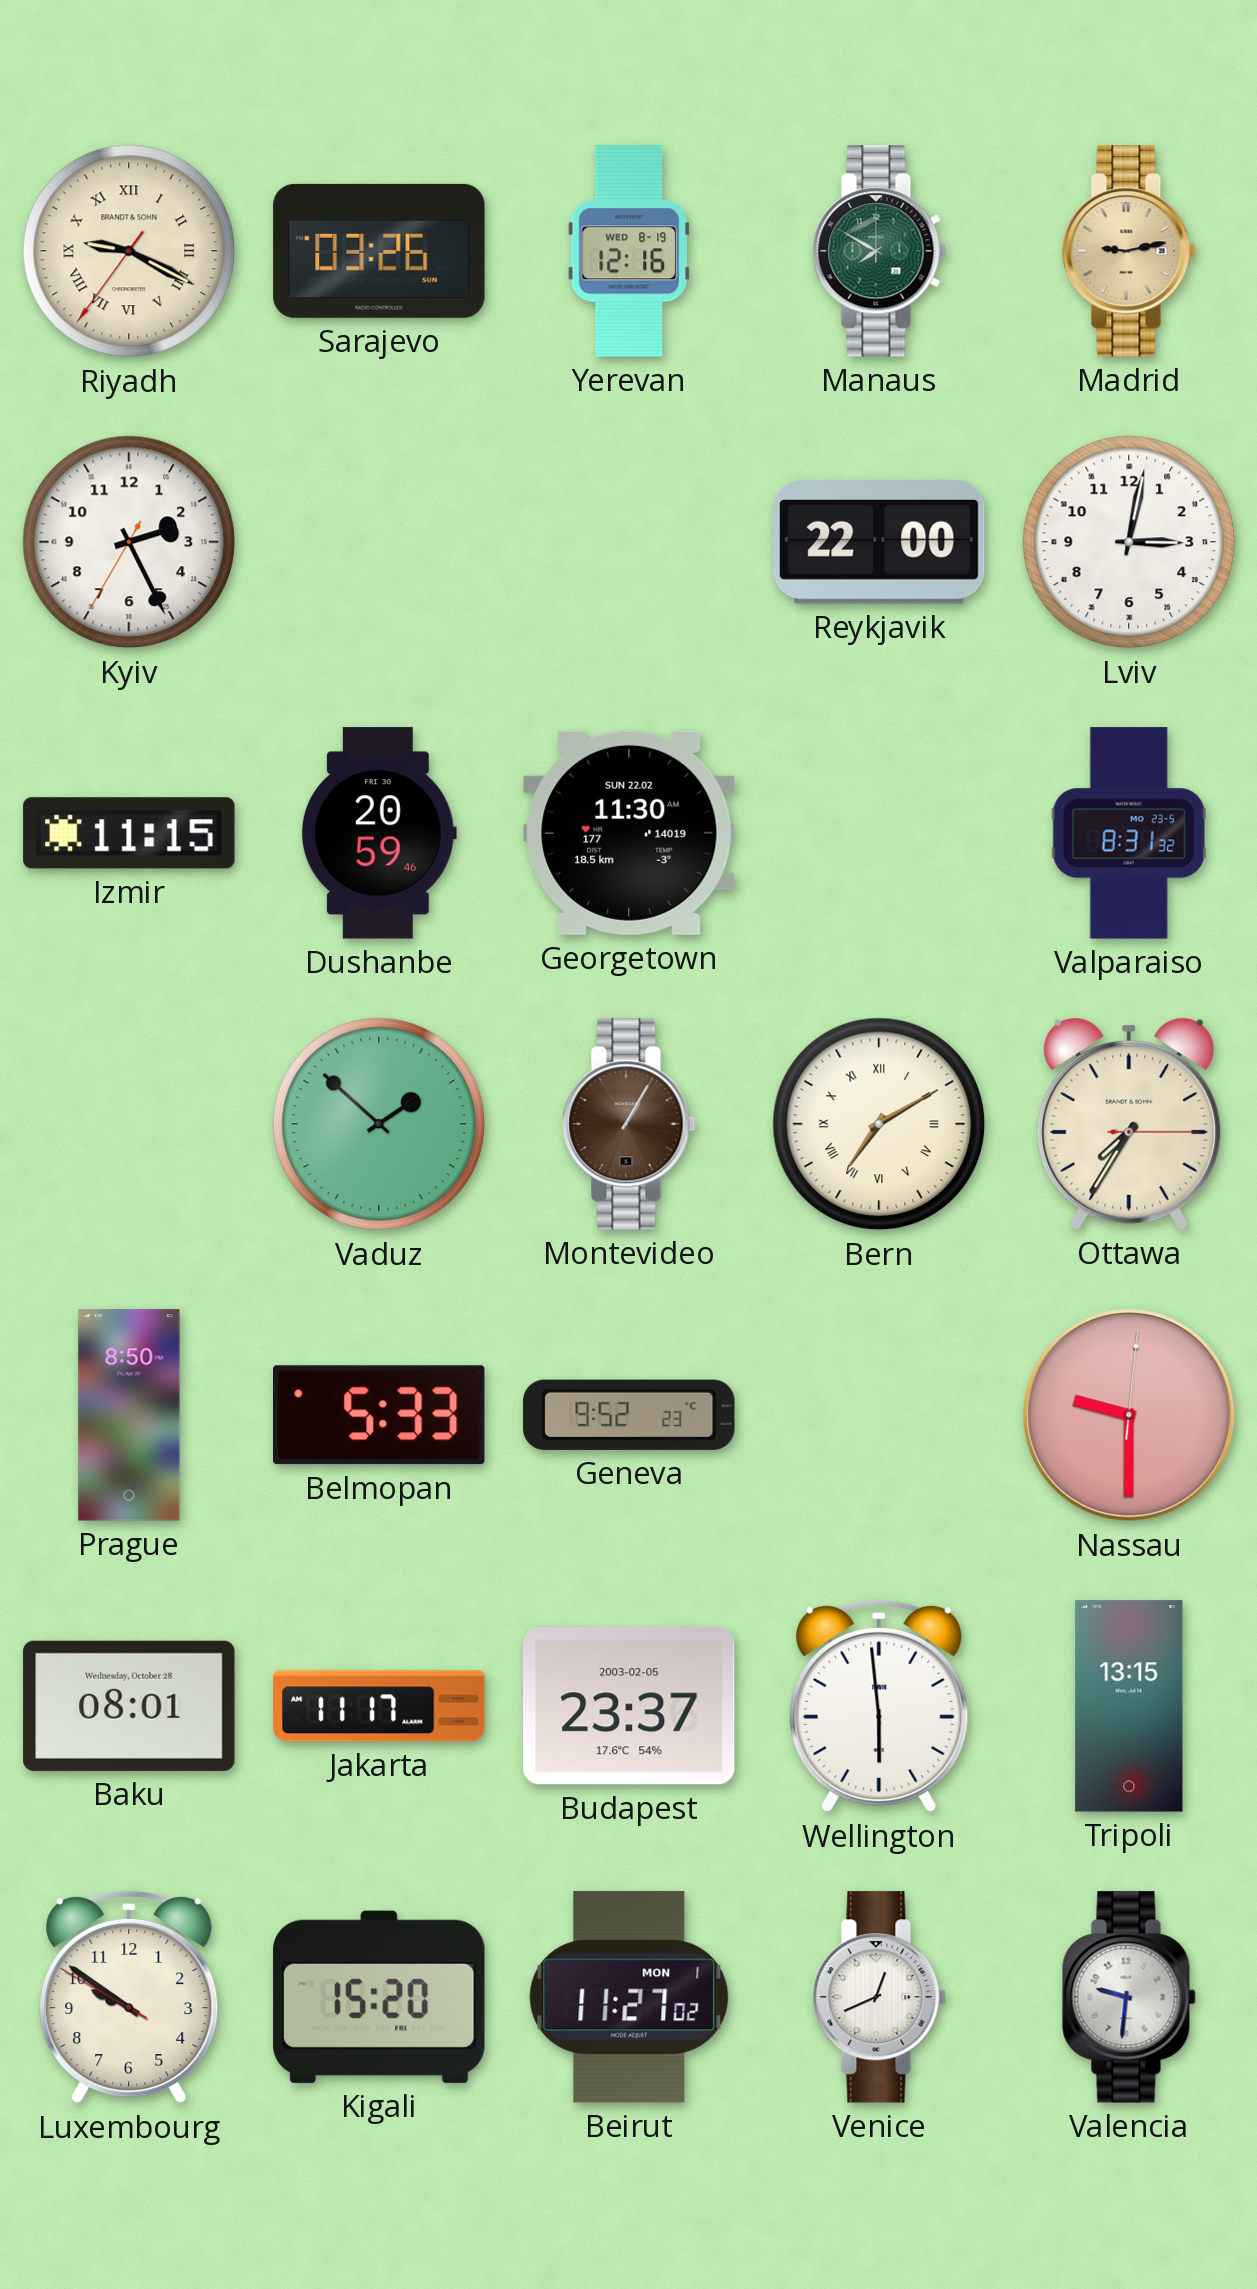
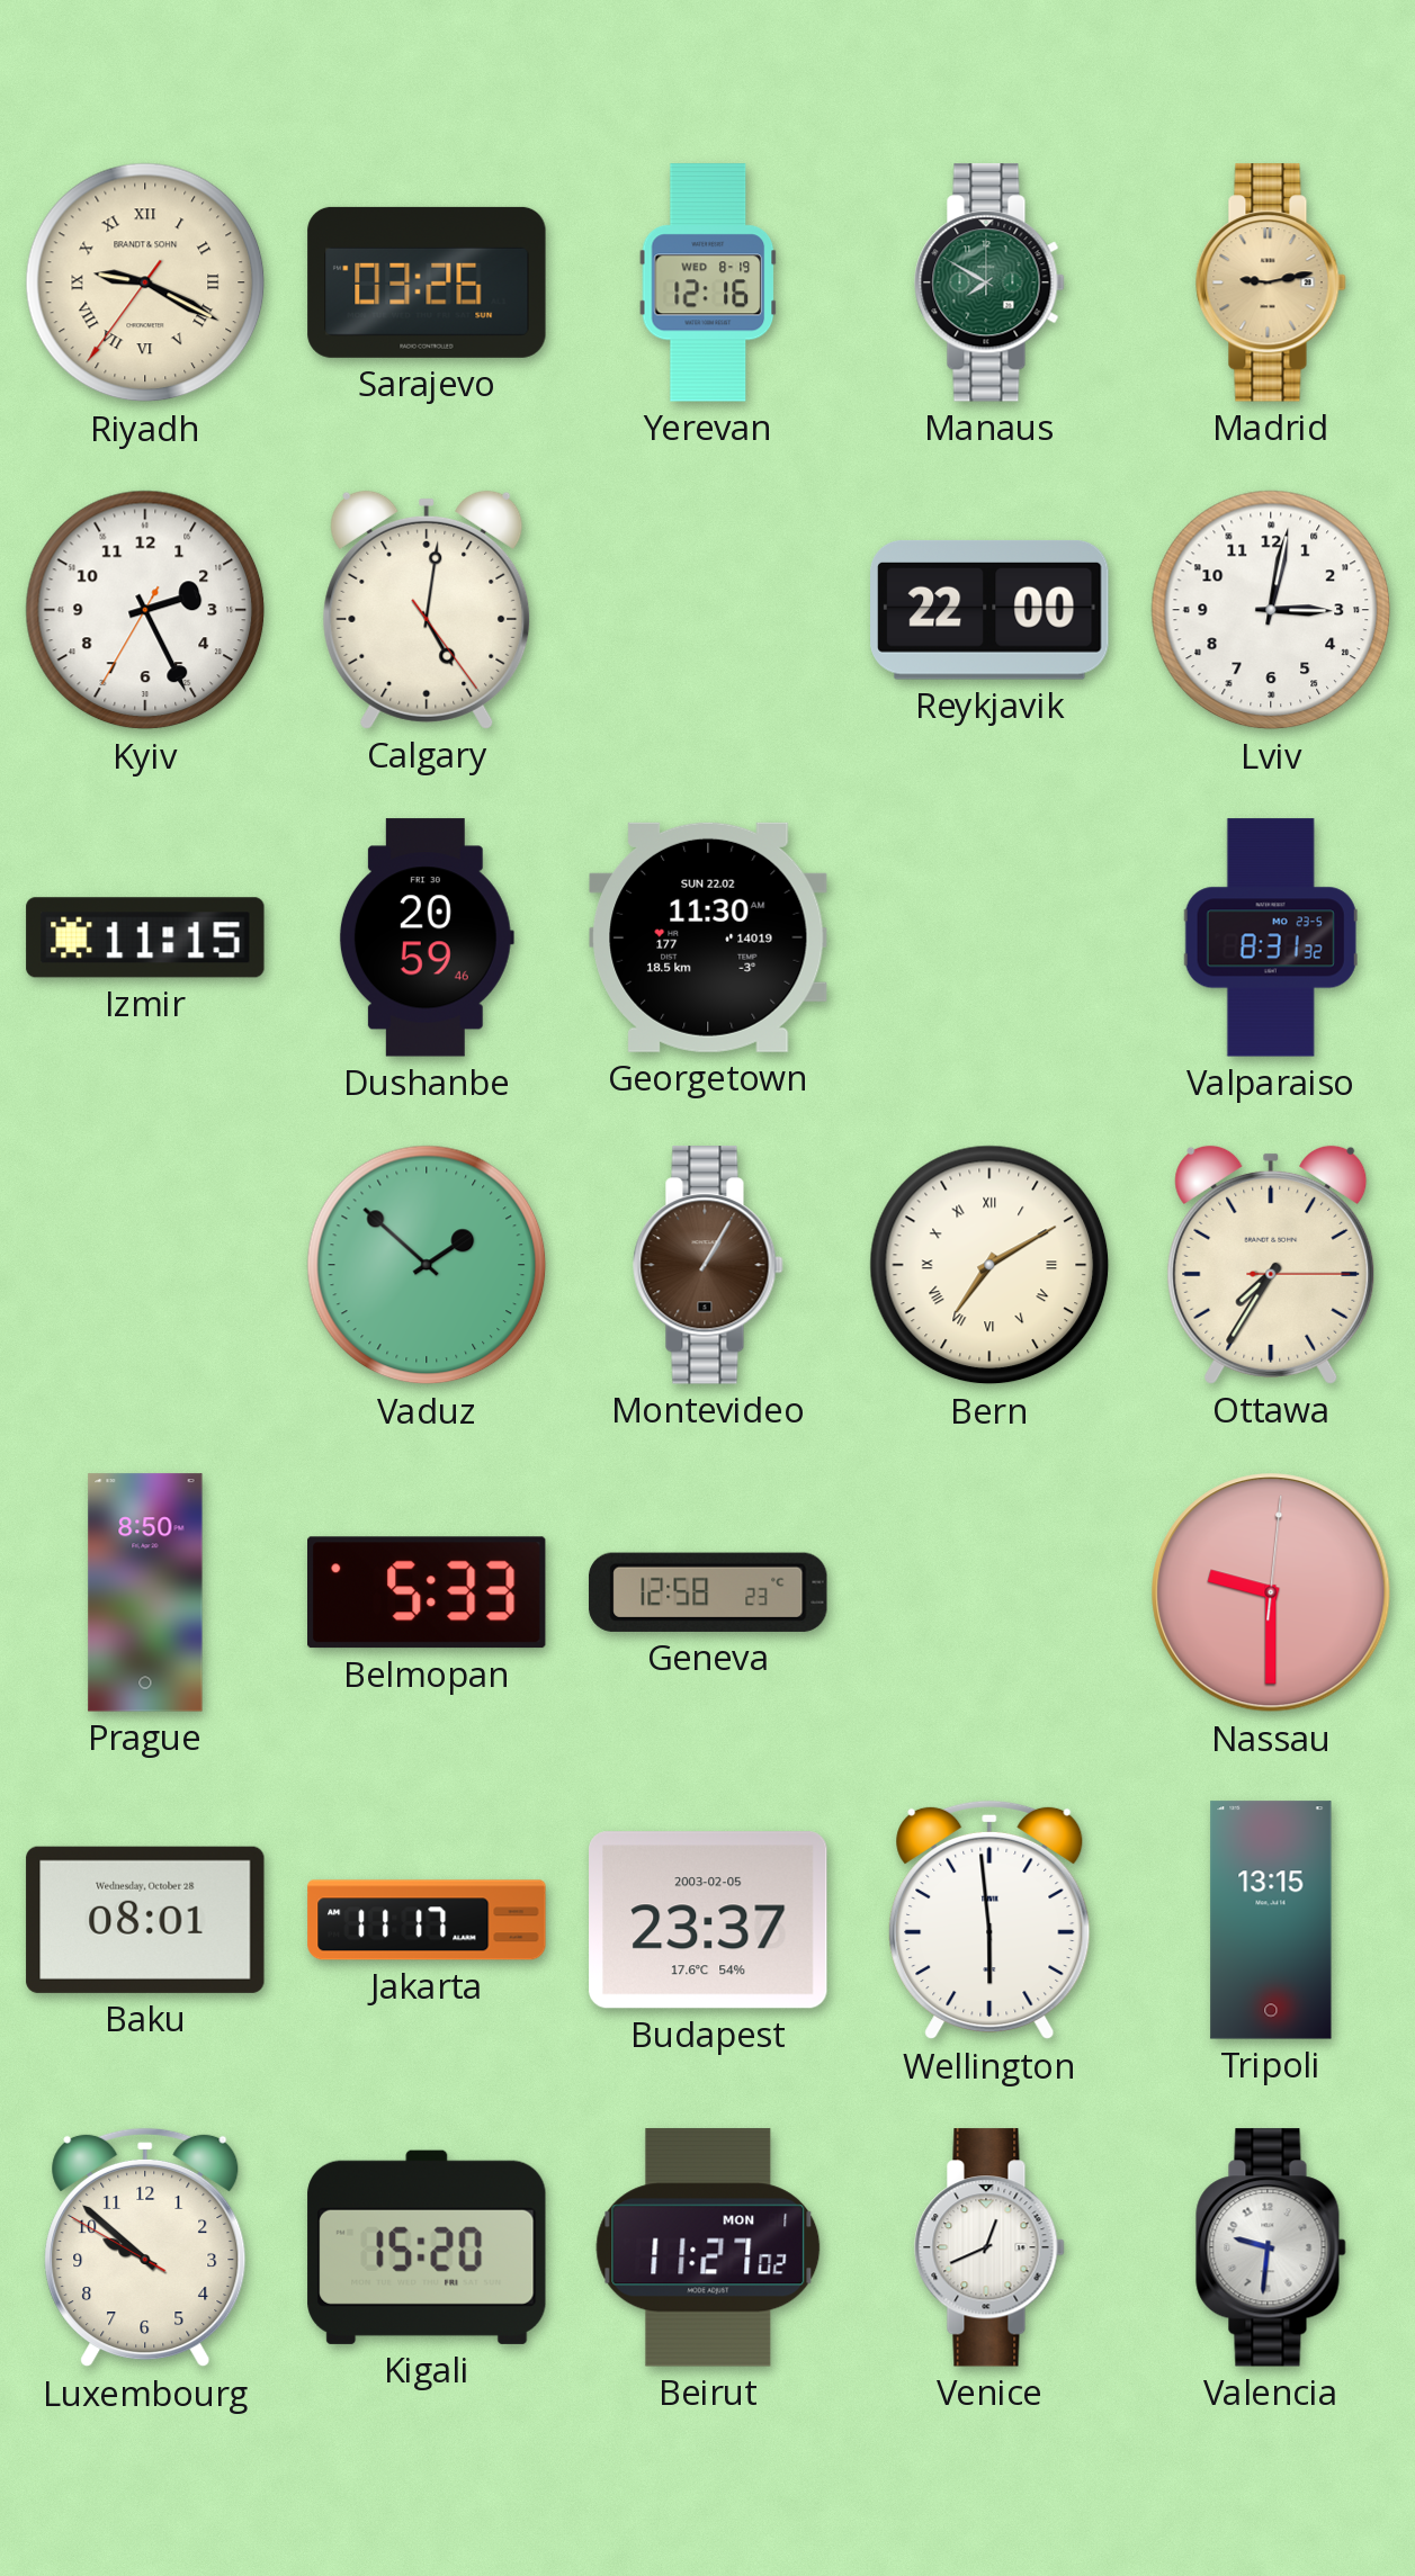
Calgary: none -> 5:01 (427, 610)
Geneva: 9:52 -> 12:58 (708, 1592)
Luxembourg: 9:50 -> 9:51 (145, 2247)
